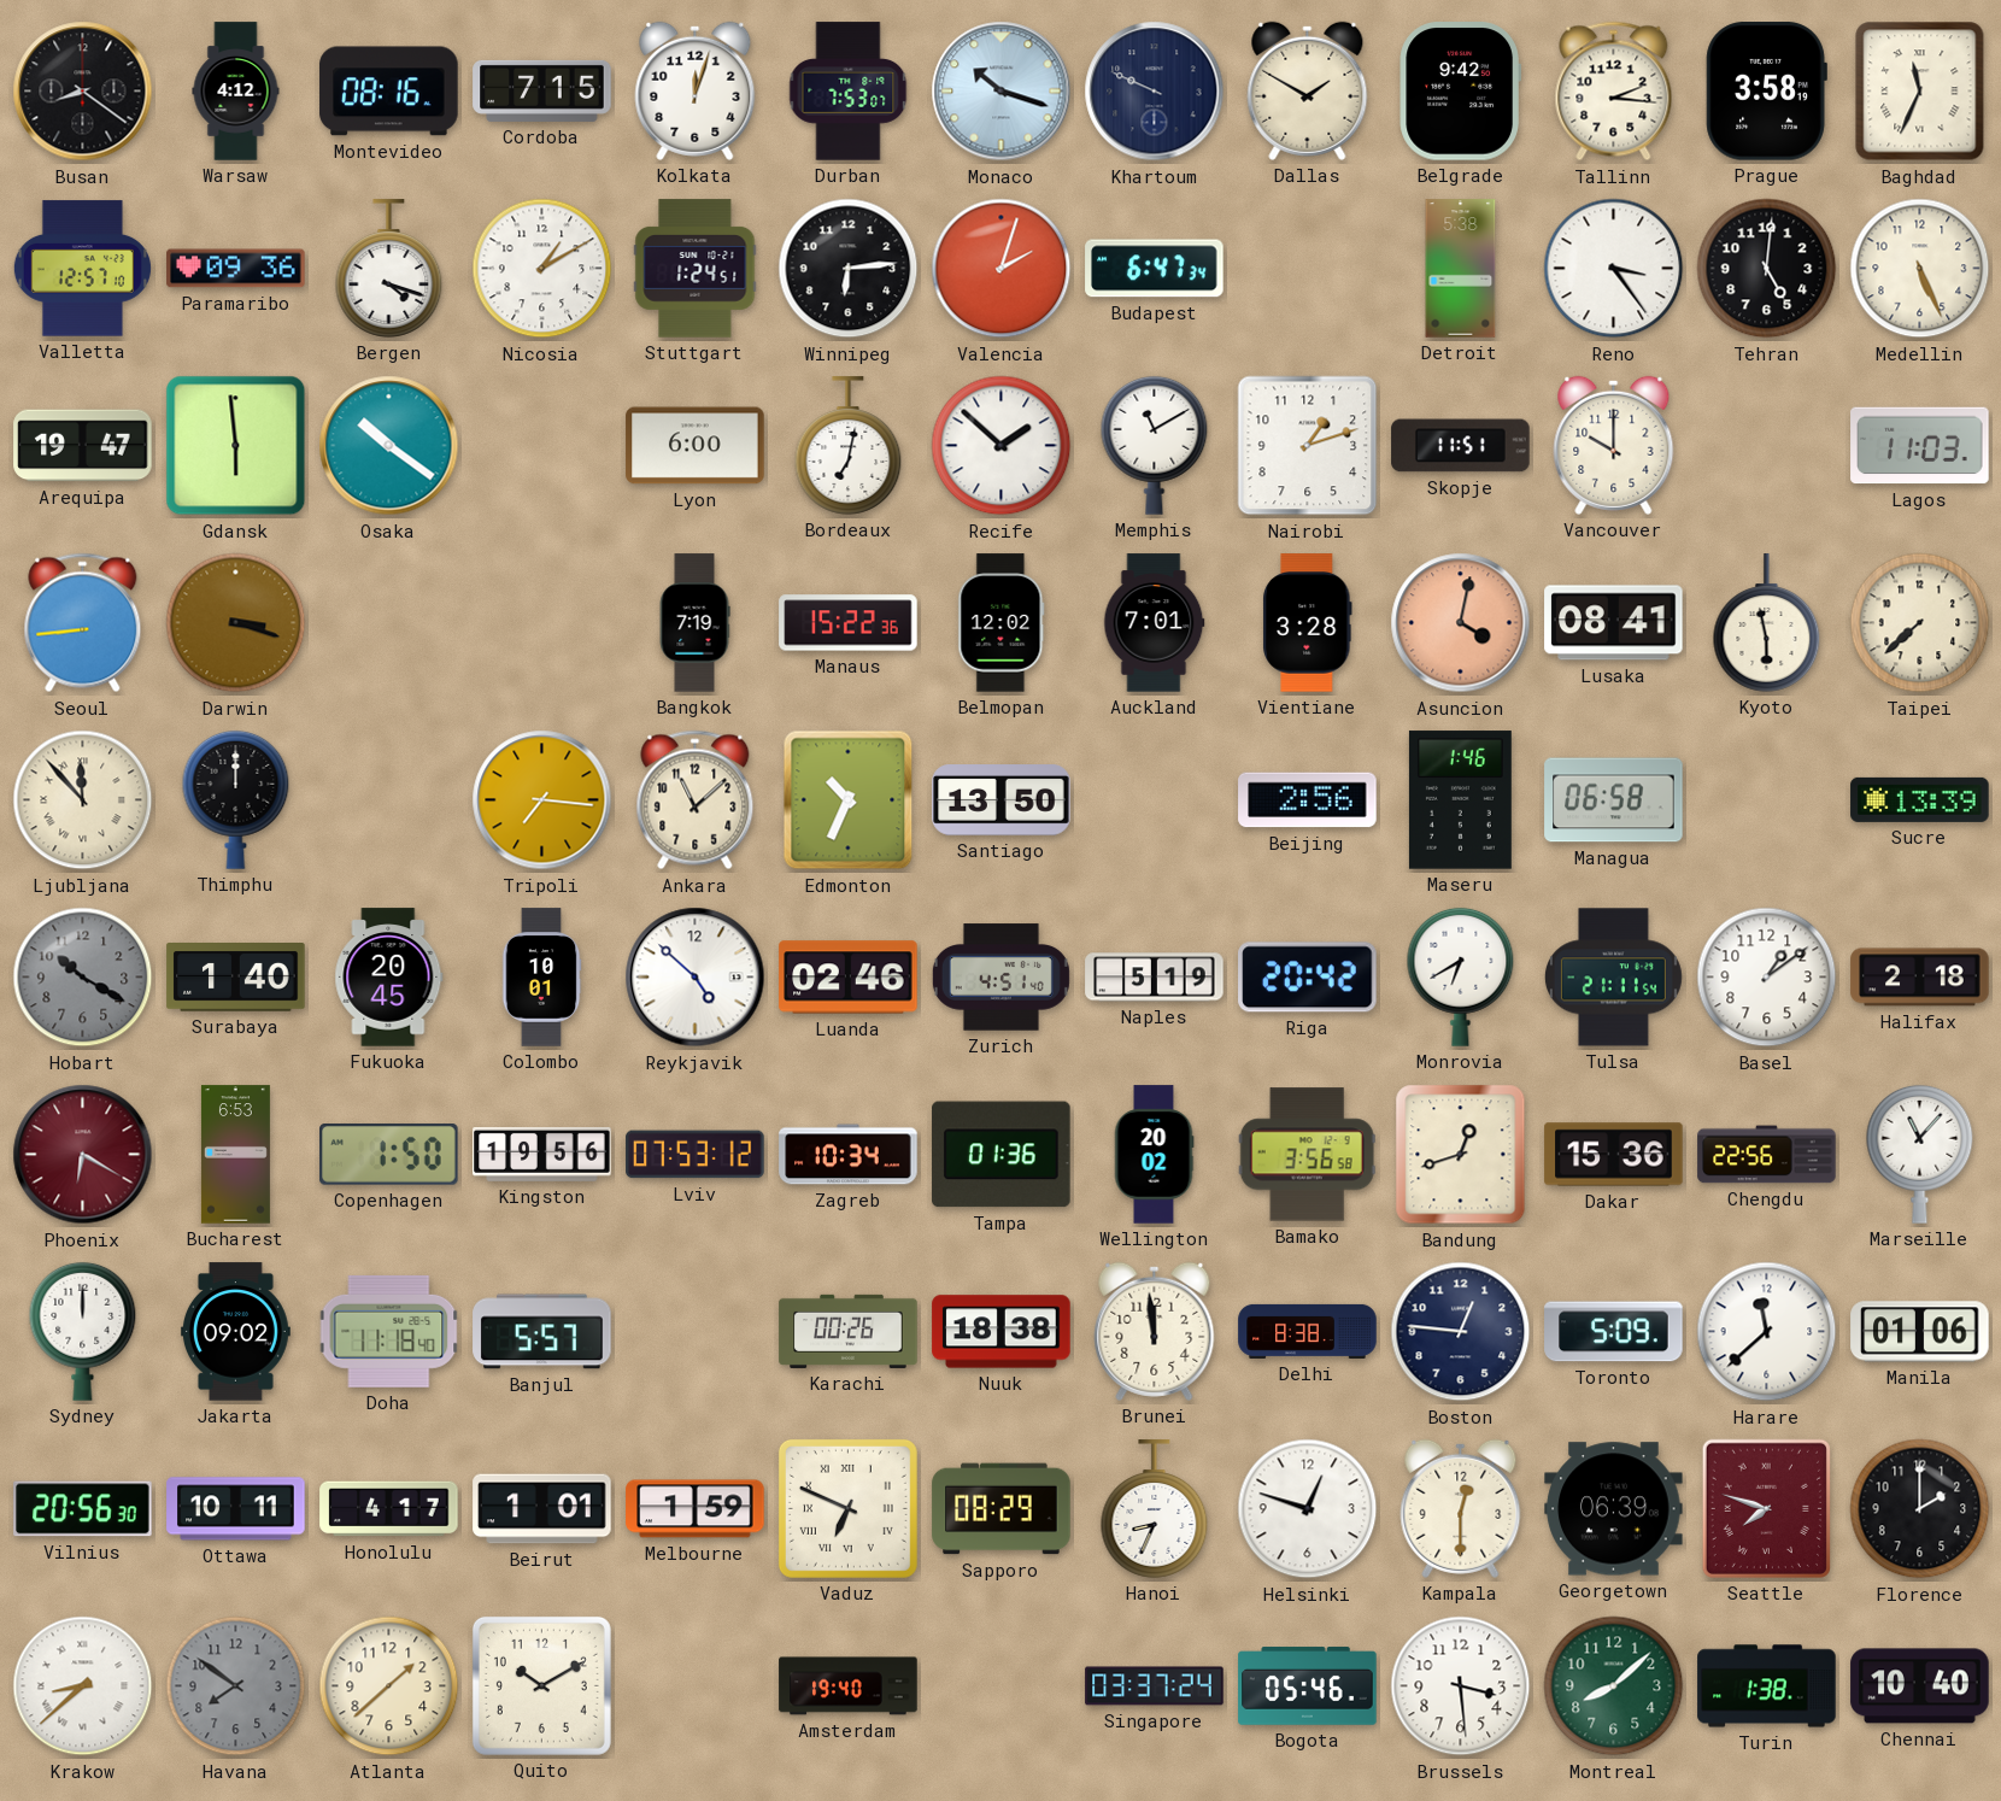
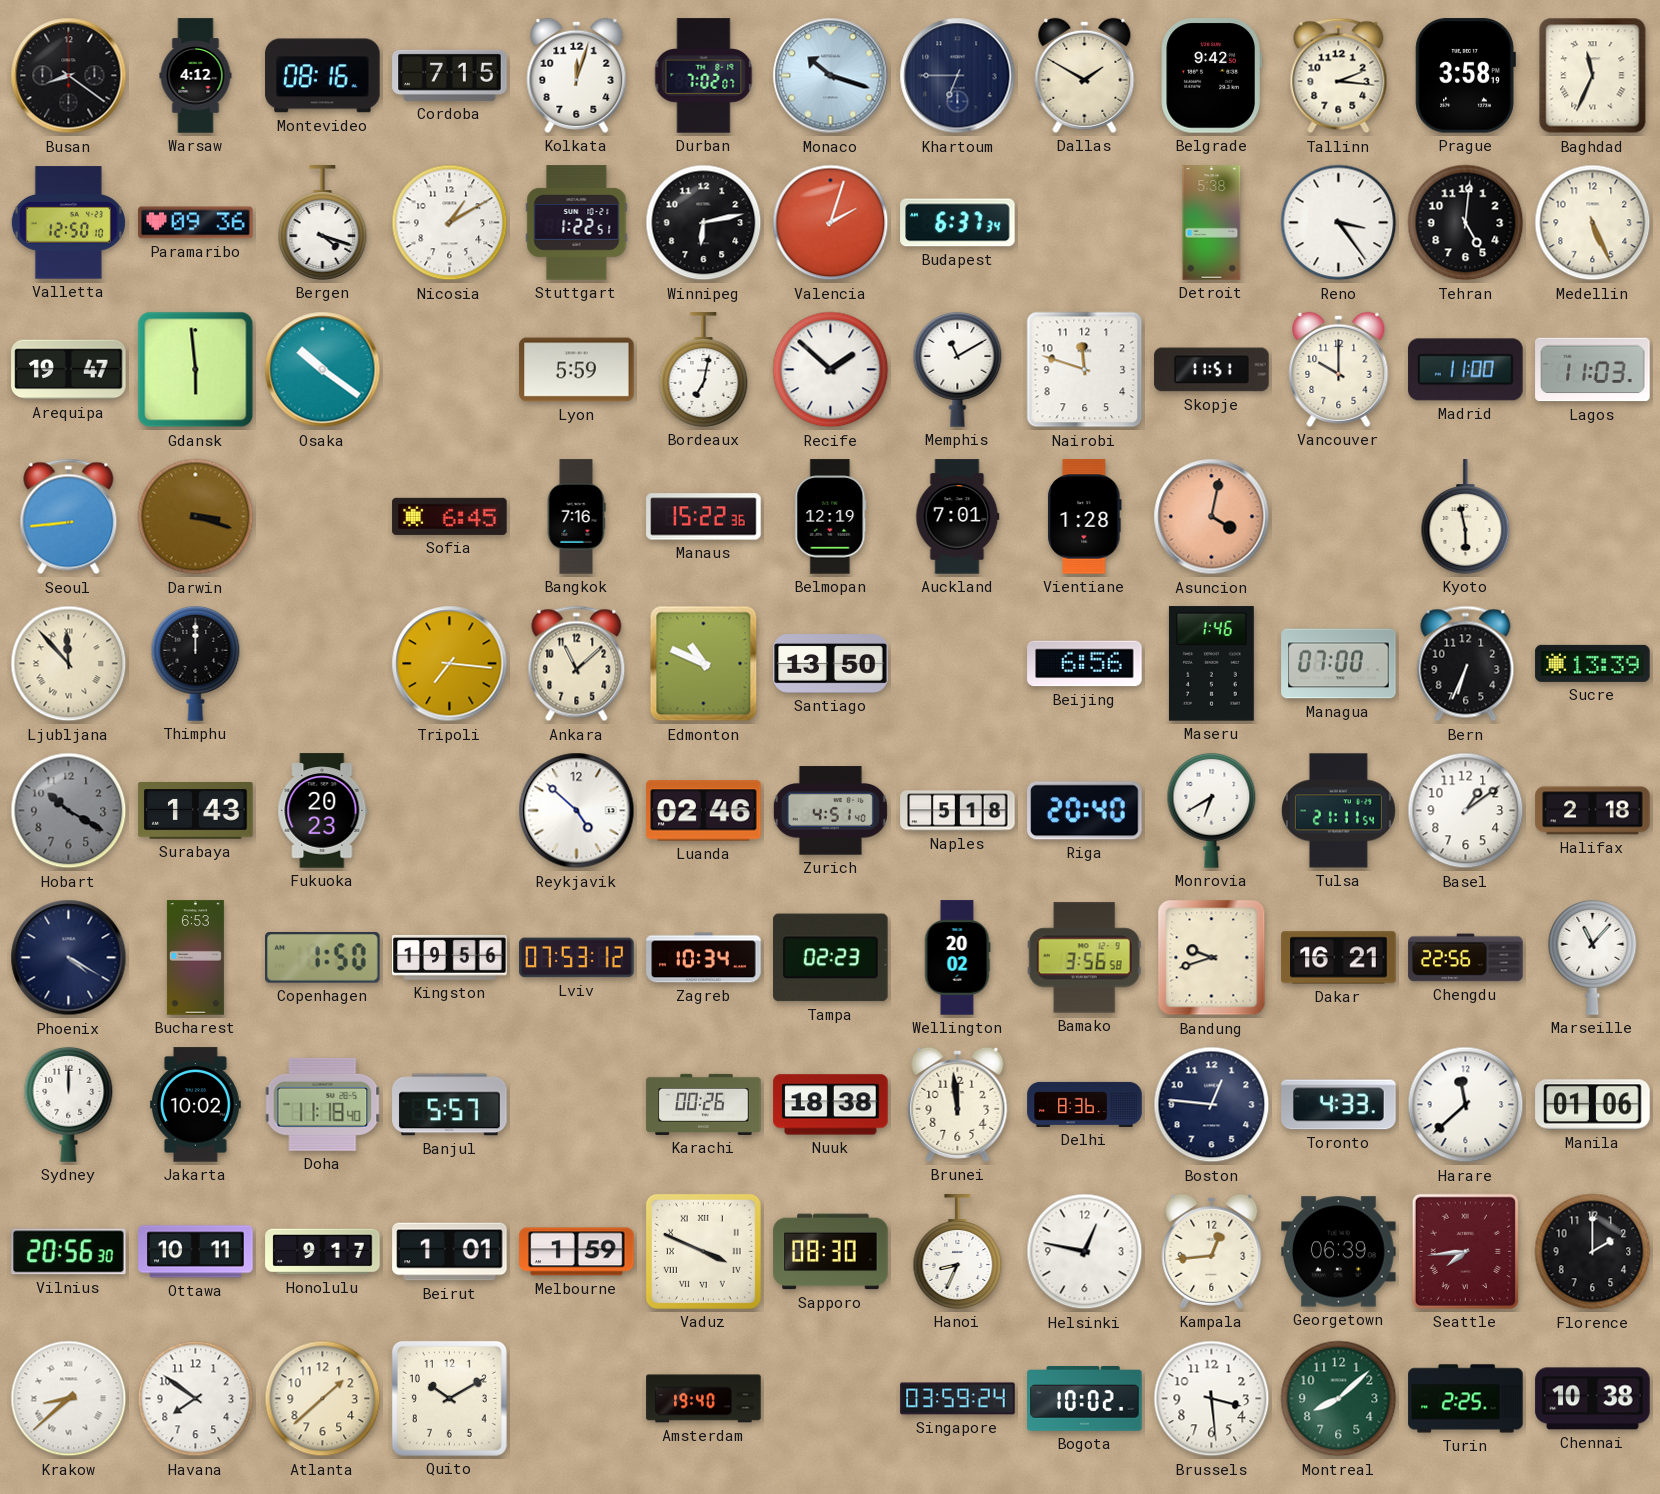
Durban: 7:53 -> 7:02 (704, 76)
Khartoum: 9:49 -> 6:45 (958, 76)
Valletta: 12:57 -> 12:50 (68, 223)
Stuttgart: 1:24 -> 1:22 (577, 223)
Winnipeg: 6:14 -> 6:13 (704, 223)
Budapest: 6:47 -> 6:37 (958, 223)
Lyon: 6:00 -> 5:59 (577, 370)
Nairobi: 1:12 -> 11:48 (1085, 370)
Madrid: none -> 11:00 (1466, 370)
Sofia: none -> 6:45 (450, 516)
Bangkok: 7:19 -> 7:16 (576, 517)
Belmopan: 12:02 -> 12:19 (831, 517)
Vientiane: 3:28 -> 1:28 (1085, 517)
Lusaka: 08:41 -> none (1614, 623)
Taipei: 7:38 -> none (1920, 623)
Edmonton: 10:34 -> 10:49 (704, 664)
Beijing: 2:56 -> 6:56 (1085, 664)
Managua: 06:58 -> 07:00 (1339, 664)
Bern: none -> 6:34 (1466, 664)
Surabaya: 1:40 -> 1:43 (196, 811)
Fukuoka: 20:45 -> 20:23 (323, 811)
Colombo: 10:01 -> none (541, 978)
Naples: 5:19 -> 5:18 (958, 811)
Riga: 20:42 -> 20:40 (1085, 811)
Phoenix: 6:20 -> 4:20 (69, 958)
Phoenix dial: burgundy -> navy (69, 958)
Tampa: 01:36 -> 02:23 (831, 958)
Bandung: 12:42 -> 9:42 (1212, 958)
Dakar: 15:36 -> 16:21 (1339, 958)
Jakarta: 09:02 -> 10:02 (195, 1105)
Delhi: 8:38 -> 8:36 (1085, 1104)
Toronto: 5:09 -> 4:33 (1339, 1105)
Honolulu: 4:17 -> 9:17 (323, 1252)
Vaduz: 6:49 -> 3:49 (703, 1251)
Sapporo: 08:29 -> 08:30 (831, 1252)
Helsinki: 12:48 -> 12:47 (1085, 1252)
Kampala: 12:30 -> 12:44 (1212, 1251)
Seattle: 7:48 -> 7:44 (1465, 1251)
Havana dial: grey -> white (196, 1399)
Singapore: 03:37 -> 03:59 (958, 1399)
Bogota: 05:46 -> 10:02 (1085, 1399)
Turin: 1:38 -> 2:25 (1466, 1399)
Chennai: 10:40 -> 10:38 (1593, 1399)
